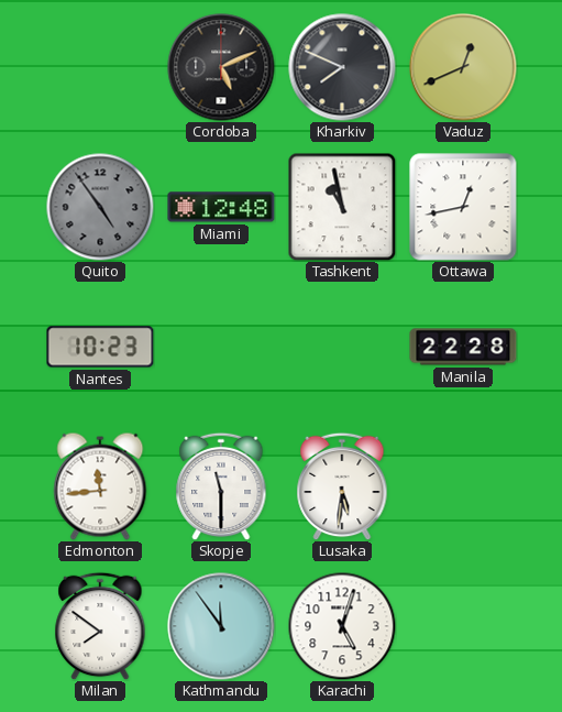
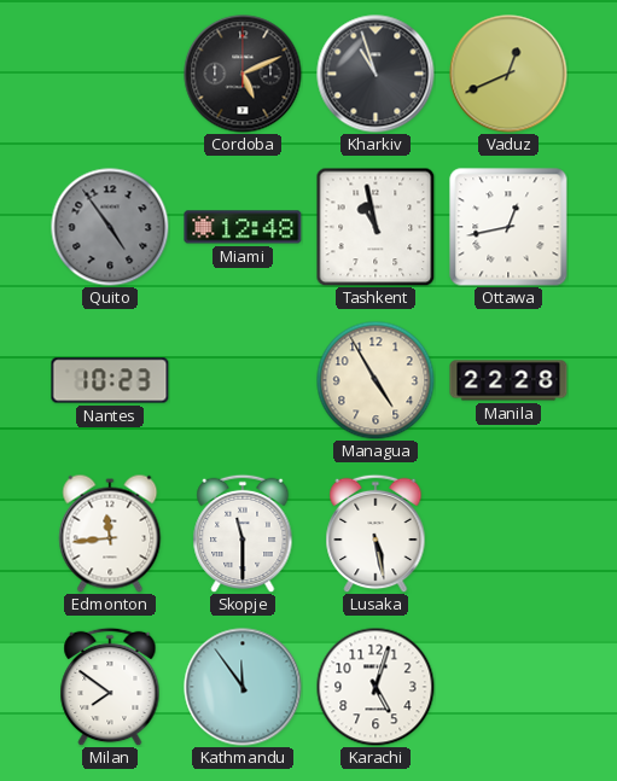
Kharkiv: 7:49 -> 10:57 (376, 74)
Managua: none -> 4:55 (376, 380)
Lusaka: 5:31 -> 5:28 (376, 534)
